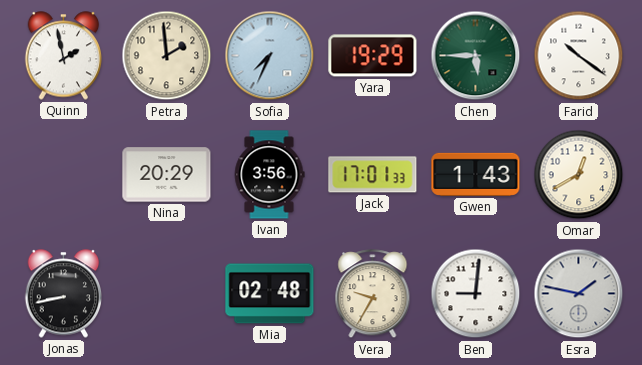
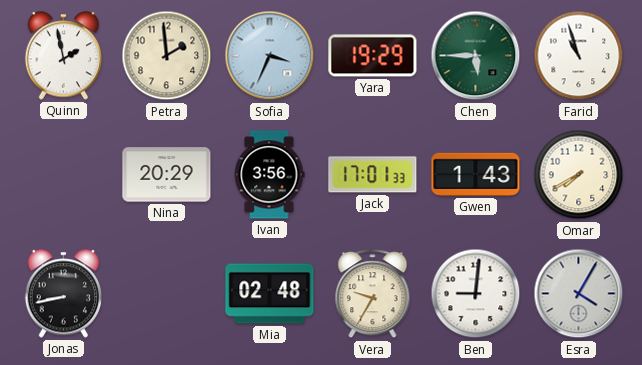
Sofia: 7:34 -> 3:34 (270, 56)
Farid: 10:21 -> 10:57 (579, 56)
Omar: 12:40 -> 7:40 (579, 175)
Esra: 1:47 -> 4:05 (579, 294)
